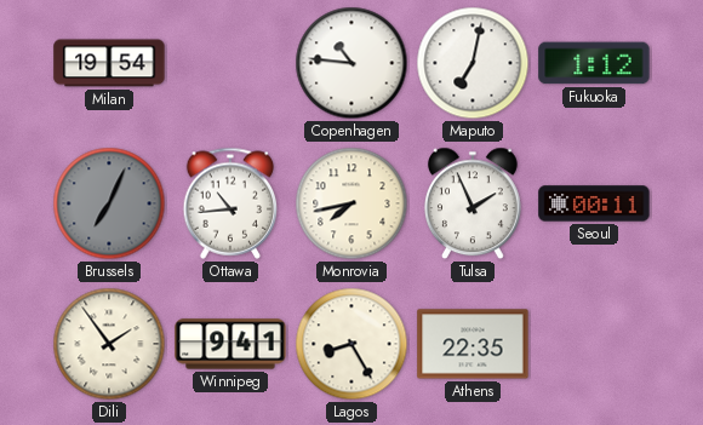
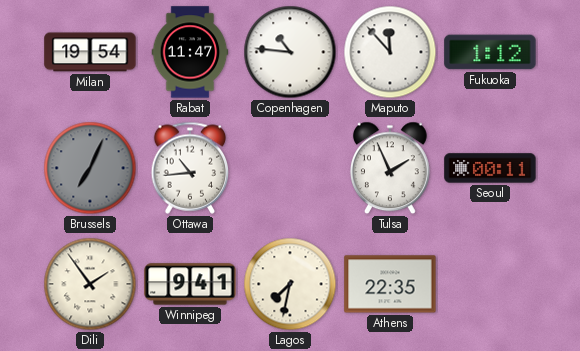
Rabat: none -> 11:47 (190, 52)
Maputo: 7:02 -> 11:53 (390, 52)
Monrovia: 7:43 -> none (351, 203)
Lagos: 8:25 -> 7:32 (290, 284)
